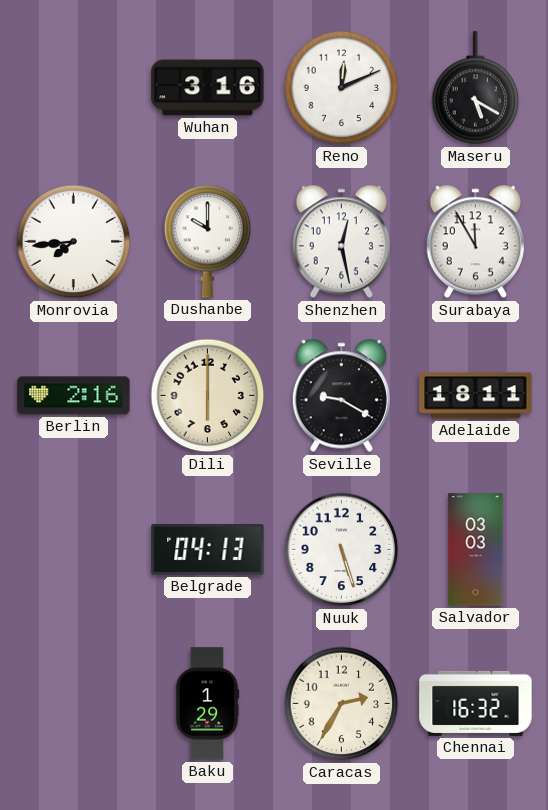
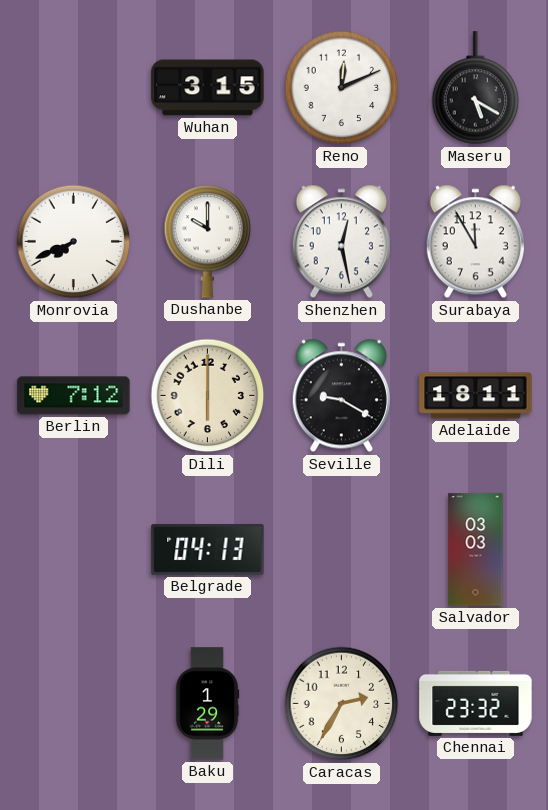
Wuhan: 3:16 -> 3:15 (208, 88)
Monrovia: 7:44 -> 7:41 (74, 242)
Berlin: 2:16 -> 7:12 (74, 396)
Nuuk: 5:27 -> none (342, 550)
Chennai: 16:32 -> 23:32 (476, 703)
